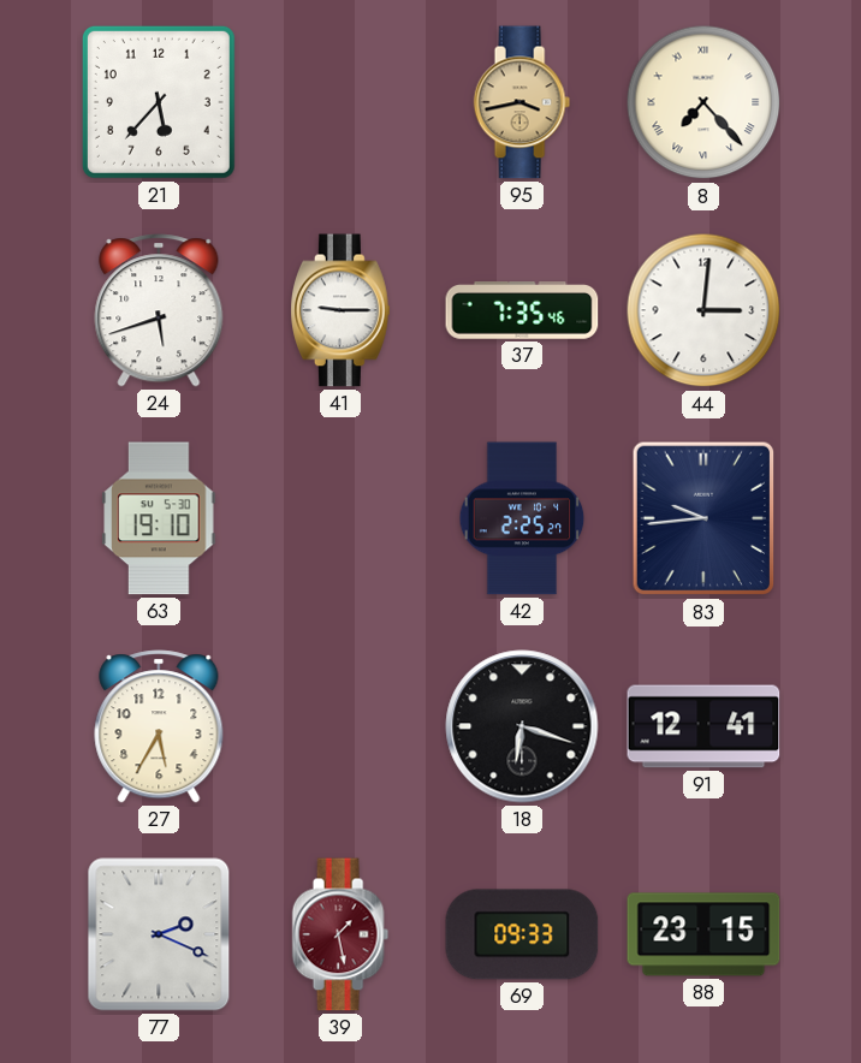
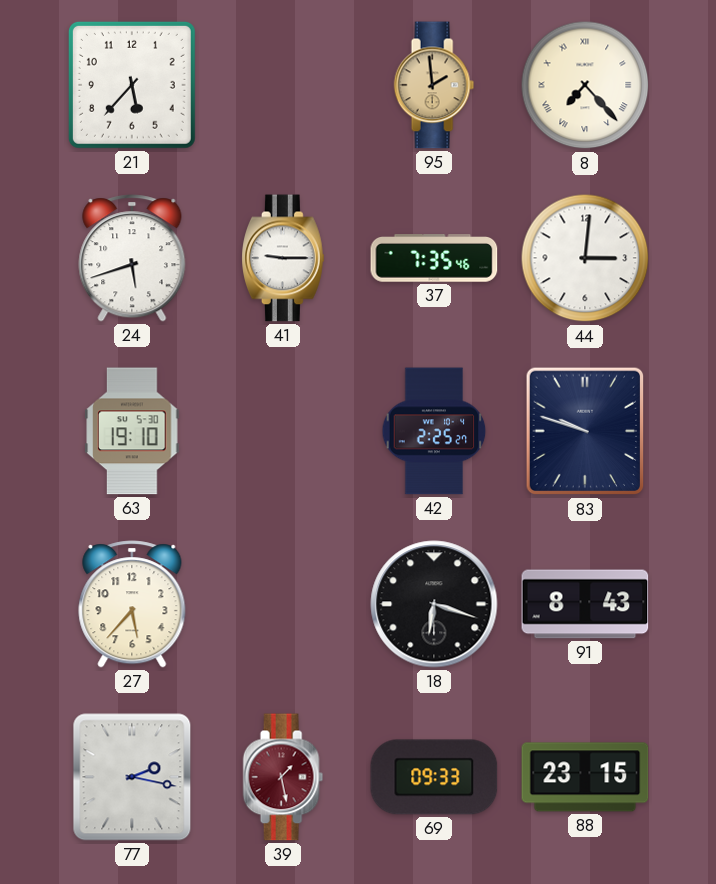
95: 3:43 -> 1:59 (434, 85)
83: 9:44 -> 9:48 (585, 431)
27: 5:35 -> 5:37 (132, 604)
91: 12:41 -> 8:43 (585, 604)
77: 2:19 -> 2:17 (132, 777)
